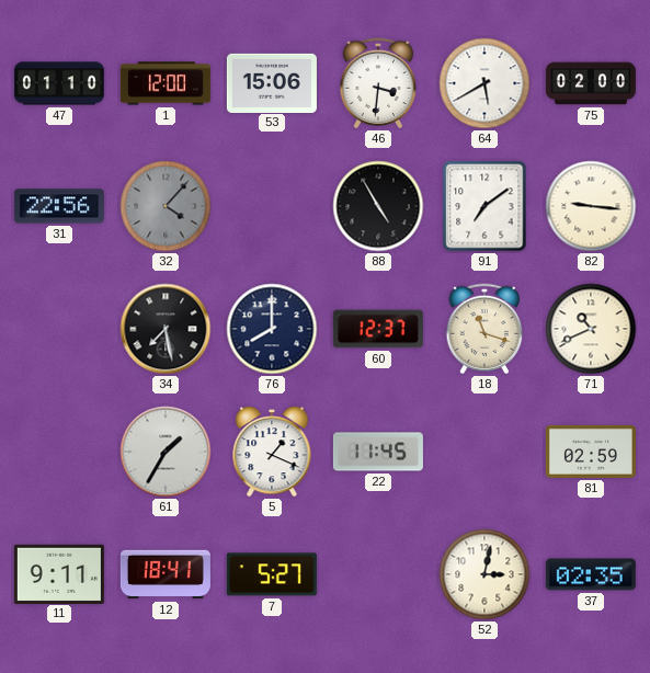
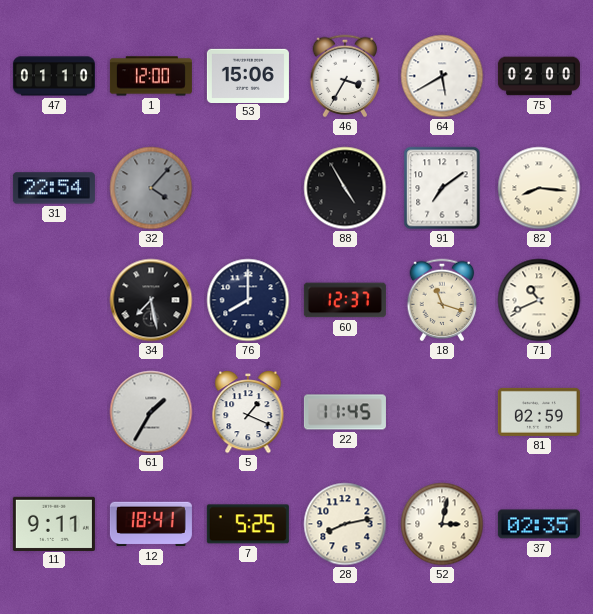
46: 3:31 -> 3:35 (345, 76)
31: 22:56 -> 22:54 (54, 188)
82: 9:16 -> 8:16 (539, 188)
7: 5:27 -> 5:25 (248, 524)
28: none -> 8:13 (345, 524)
